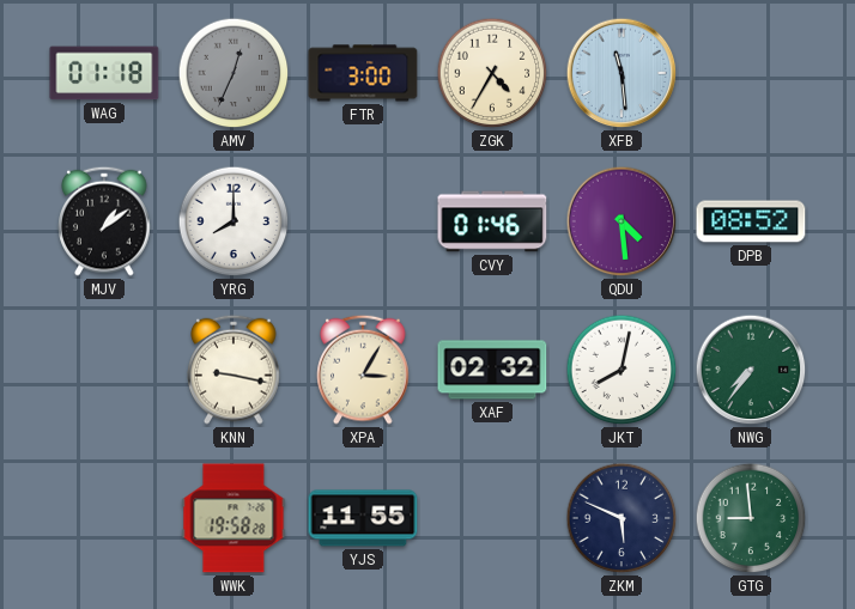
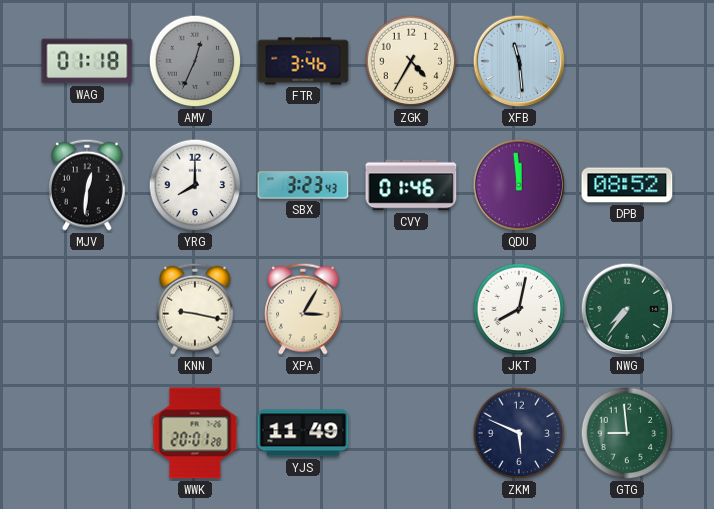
FTR: 3:00 -> 3:46 (303, 61)
MJV: 1:09 -> 12:31 (87, 185)
SBX: none -> 3:23 (303, 185)
QDU: 4:29 -> 11:59 (519, 185)
XAF: 02:32 -> none (492, 370)
WWK: 19:58 -> 20:01 (195, 433)
YJS: 11:55 -> 11:49 (303, 433)
